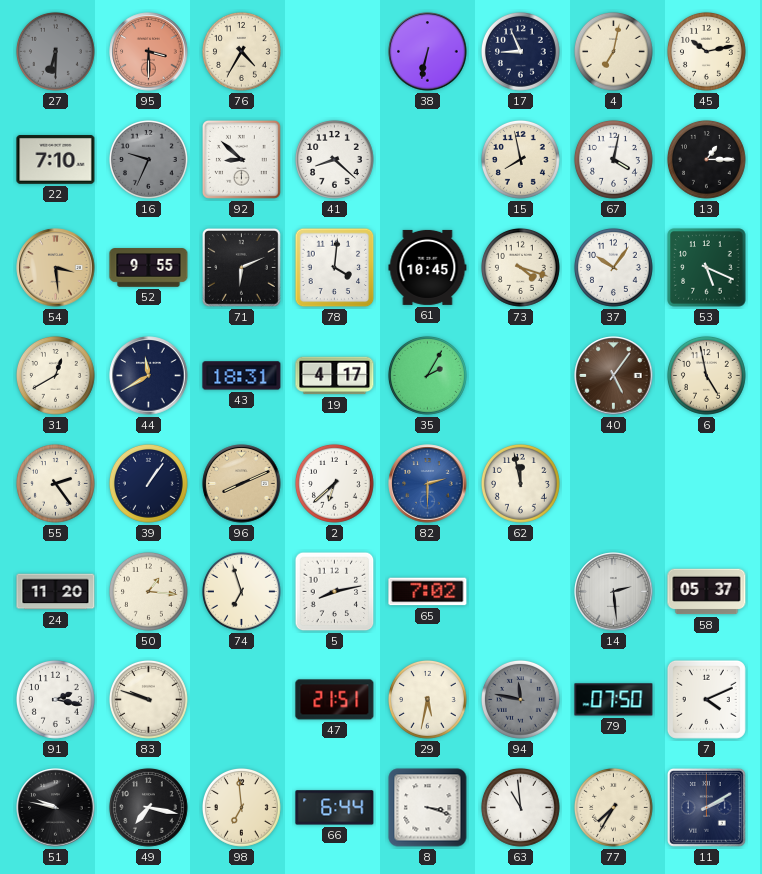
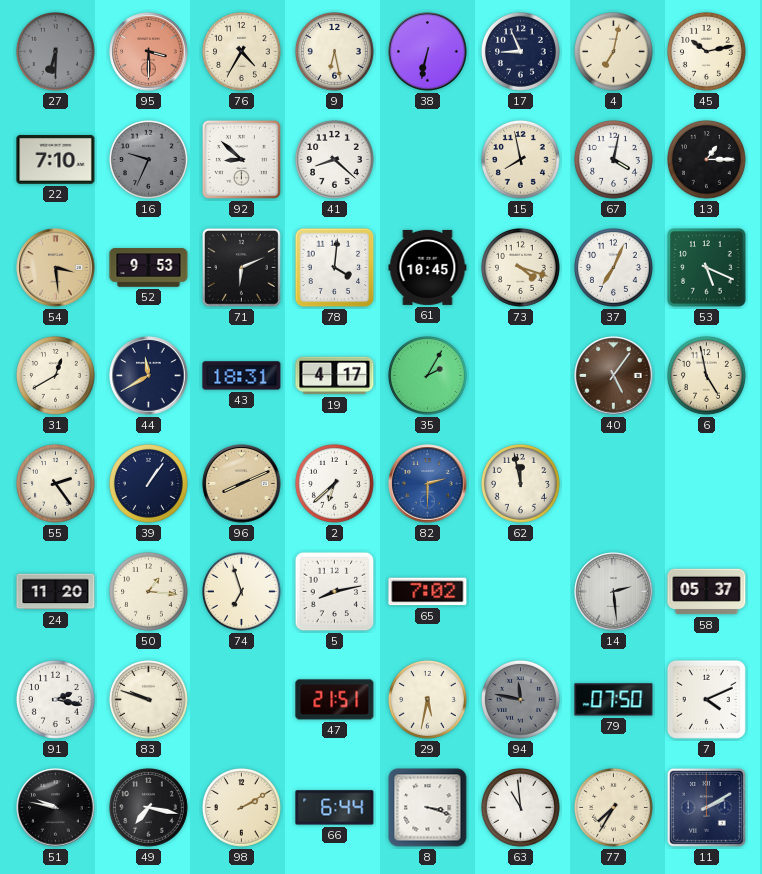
9: none -> 6:28 (334, 51)
52: 9:55 -> 9:53 (149, 268)
37: 10:06 -> 7:04 (613, 267)
98: 6:59 -> 2:10 (241, 807)
